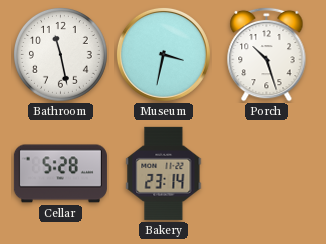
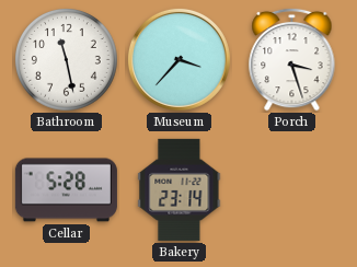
Museum: 3:32 -> 3:37 (178, 59)
Porch: 10:27 -> 3:27 (292, 59)
